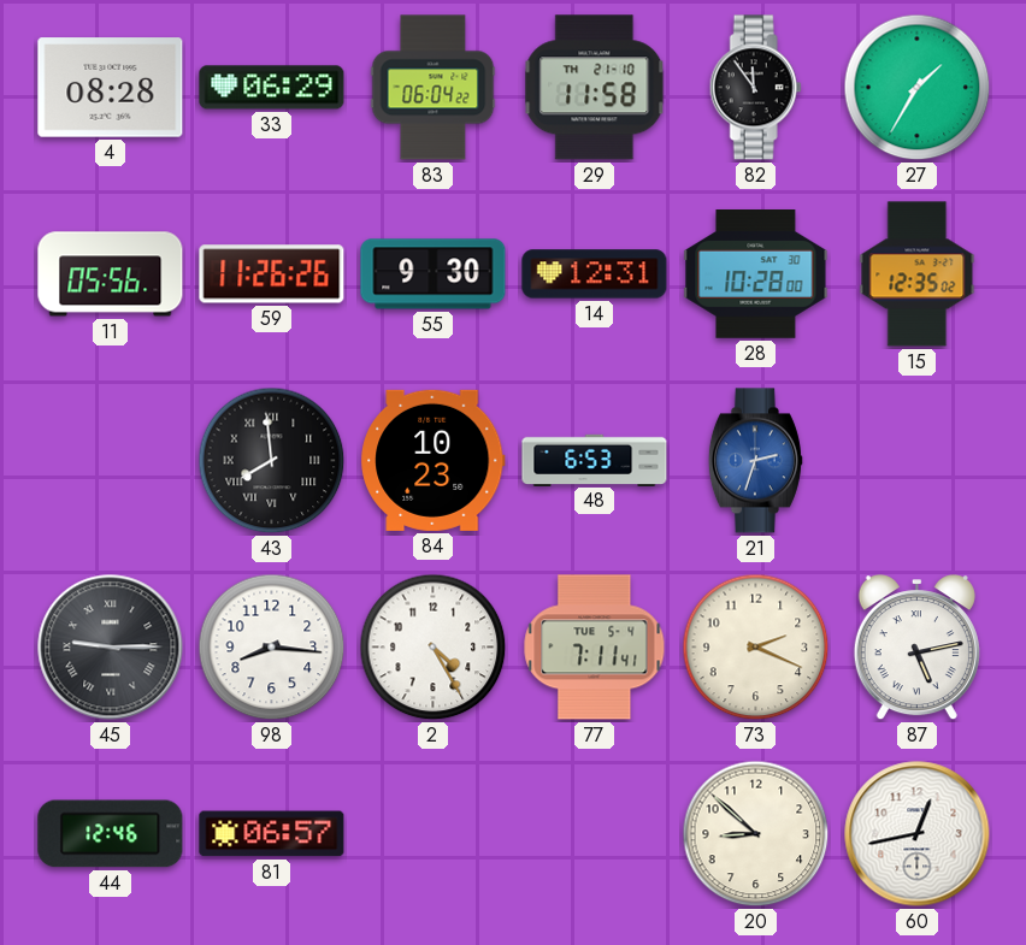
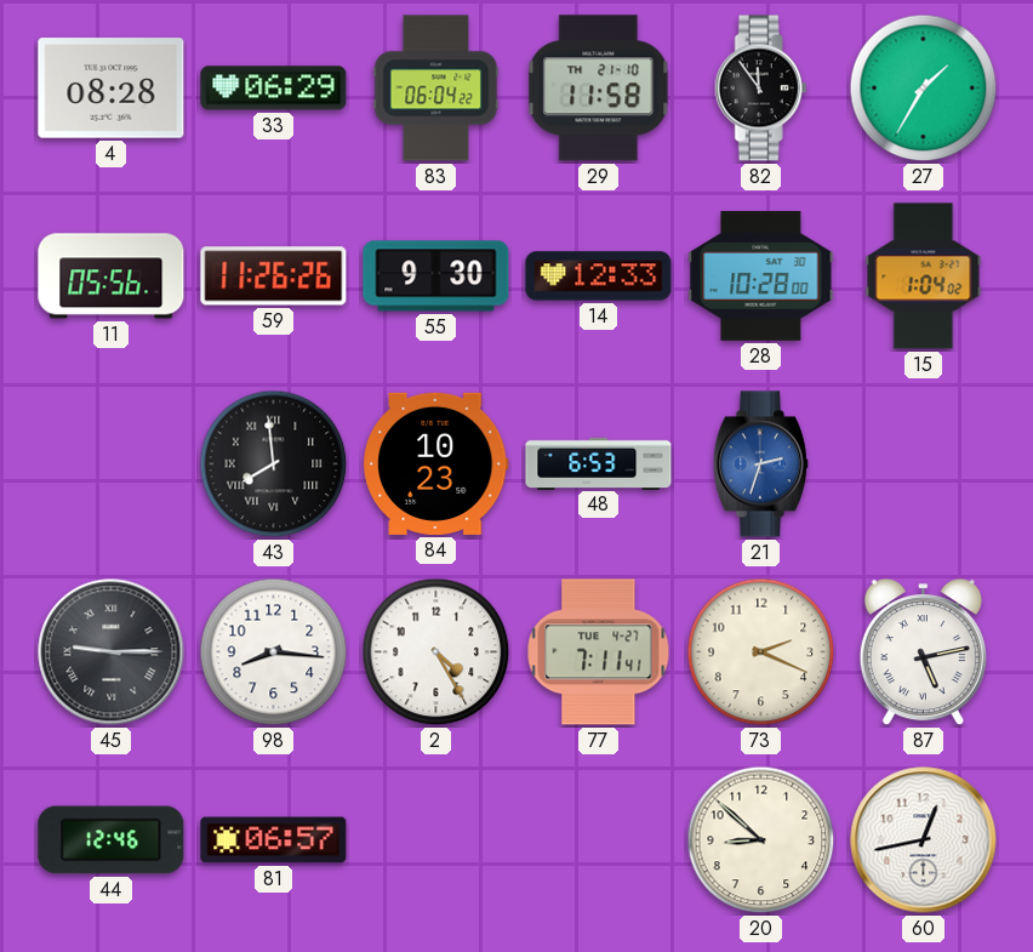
14: 12:31 -> 12:33 (599, 277)
15: 12:35 -> 1:04 (924, 277)
77 date: TUE 5-4 -> TUE 4-27 (599, 652)
